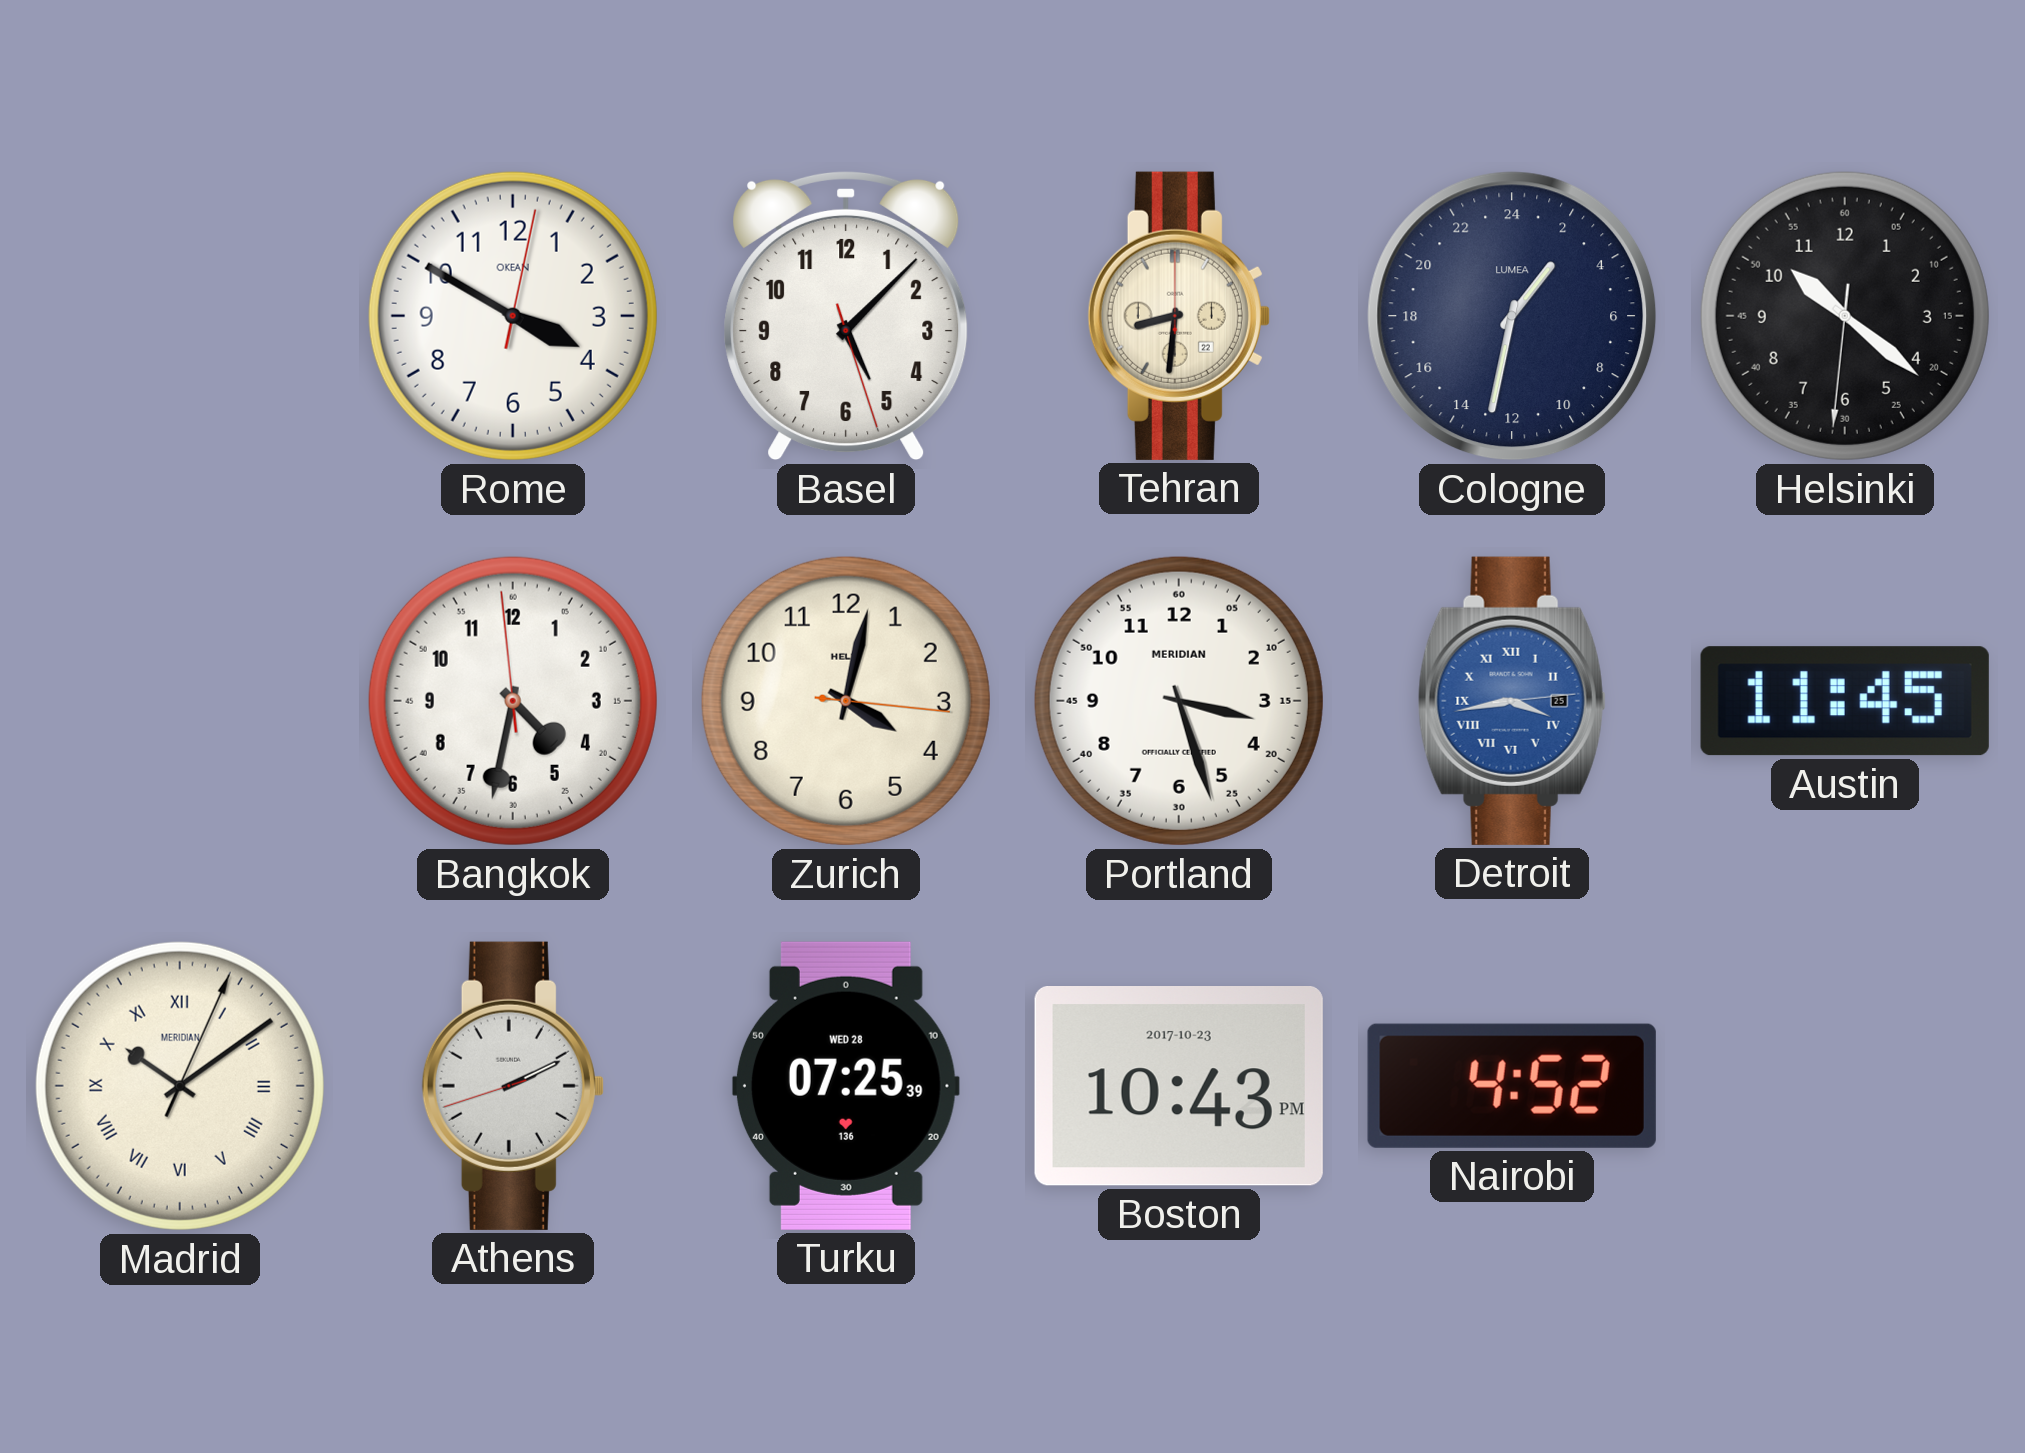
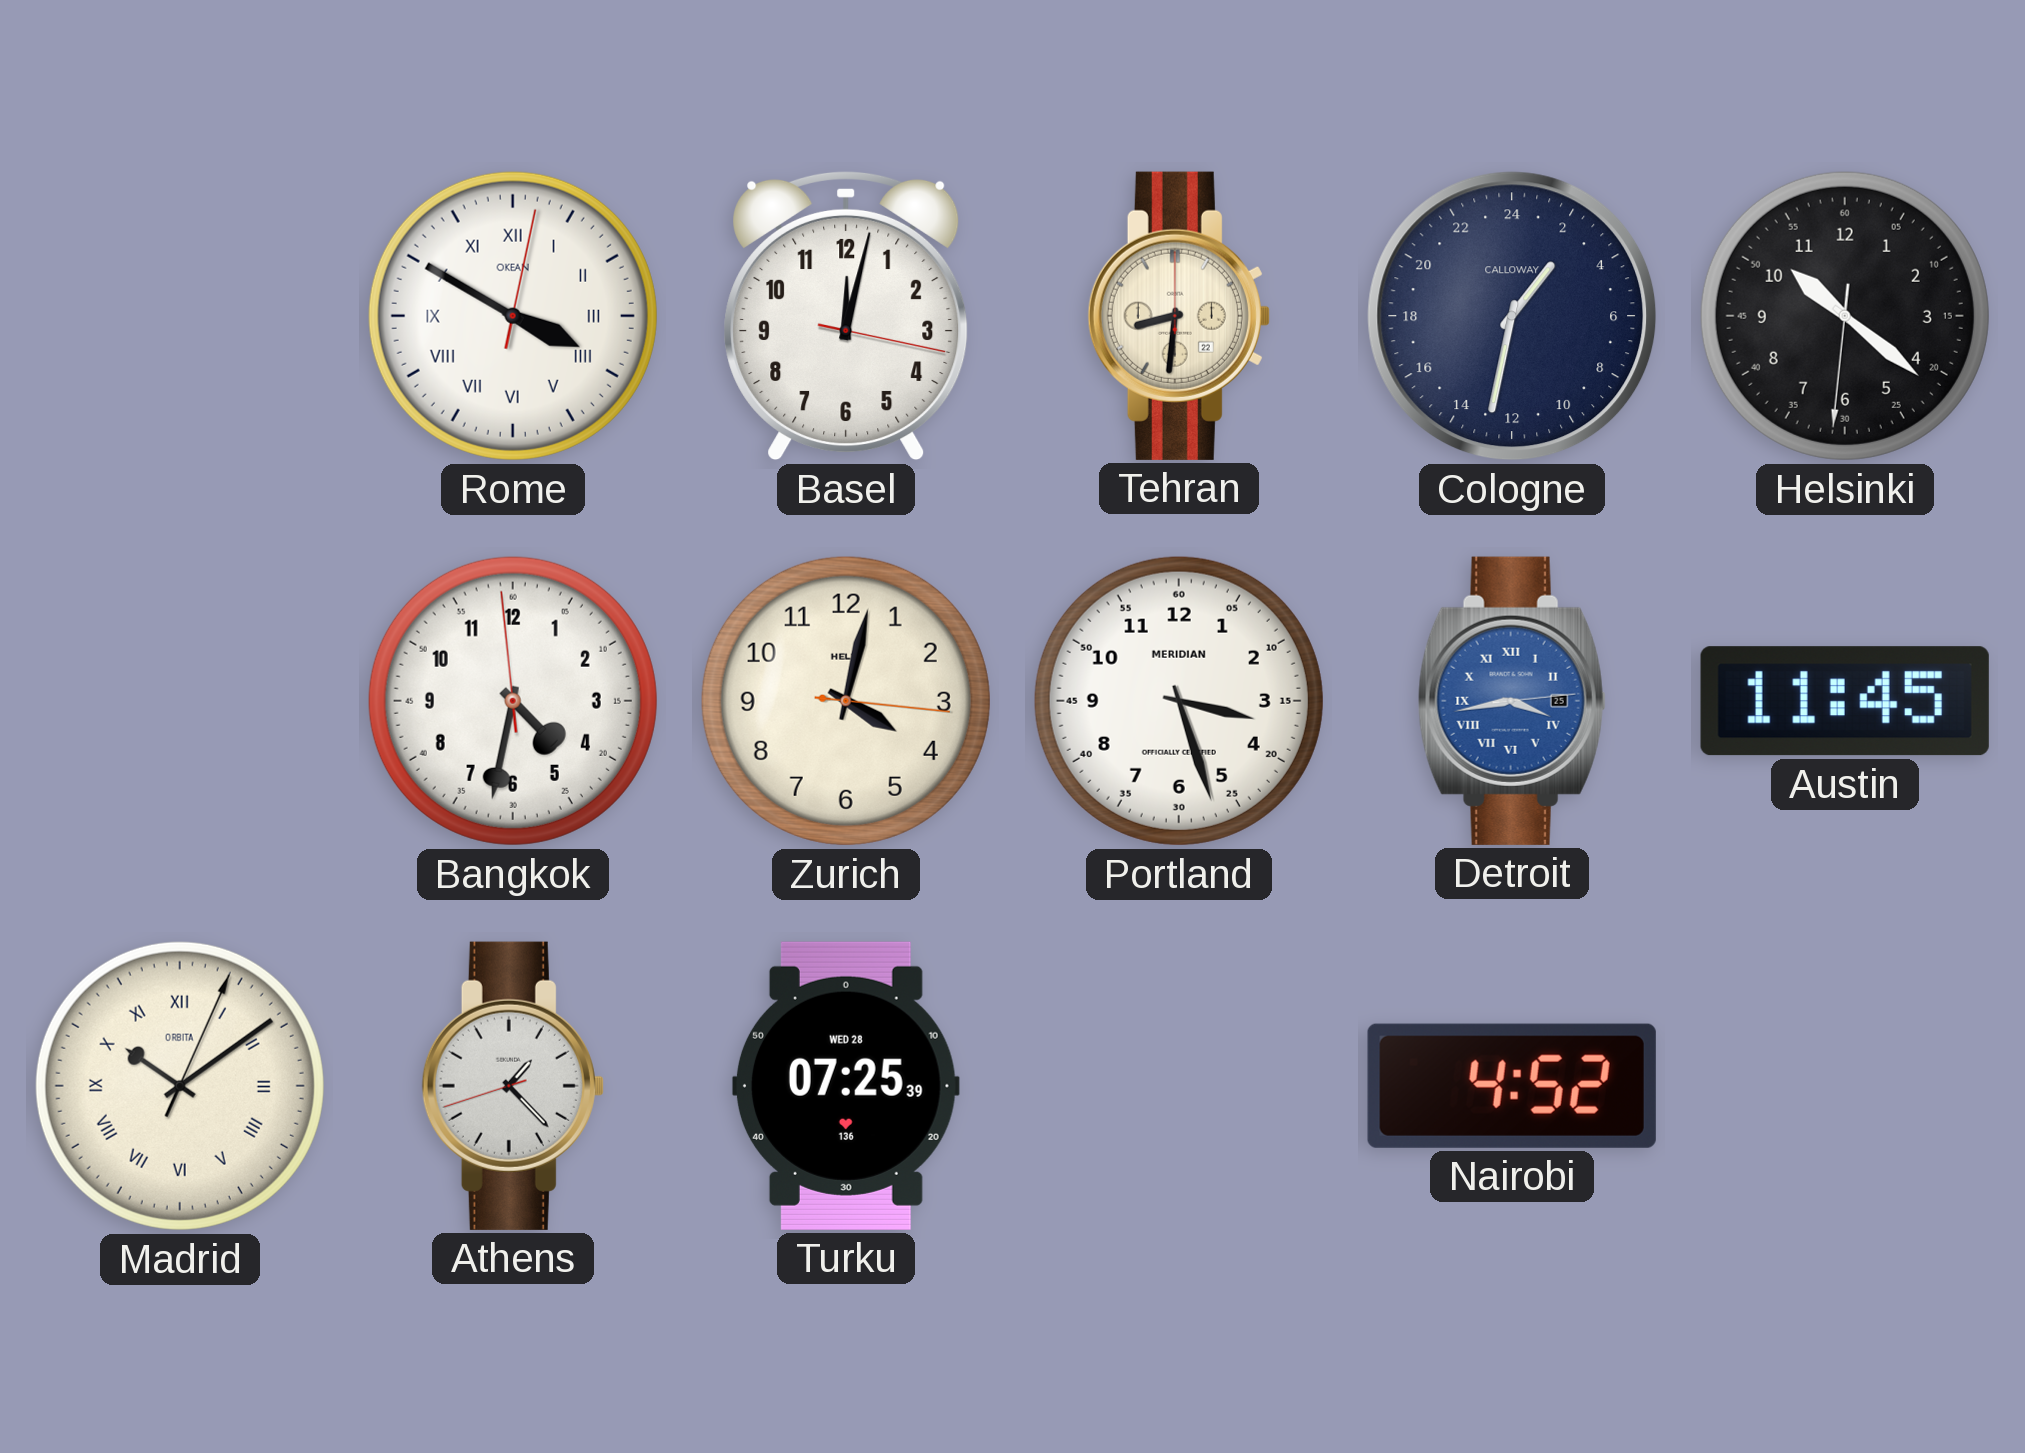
Rome numerals: Arabic -> Roman (513, 316)
Basel: 5:07 -> 12:02 (846, 316)
Cologne brand: LUMEA -> CALLOWAY (1512, 316)
Madrid brand: MERIDIAN -> ORBITA (180, 1086)
Athens: 2:10 -> 1:22 (513, 1086)
Boston: 10:43 -> none (1179, 1087)
